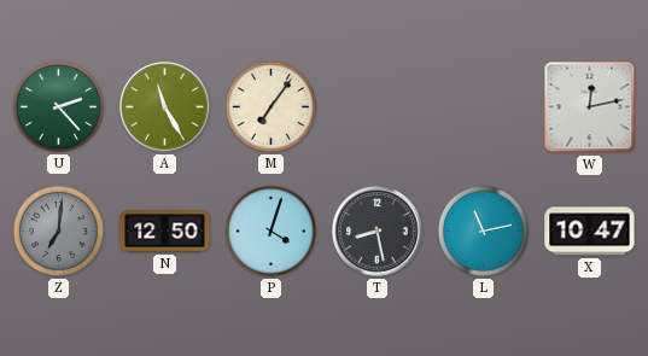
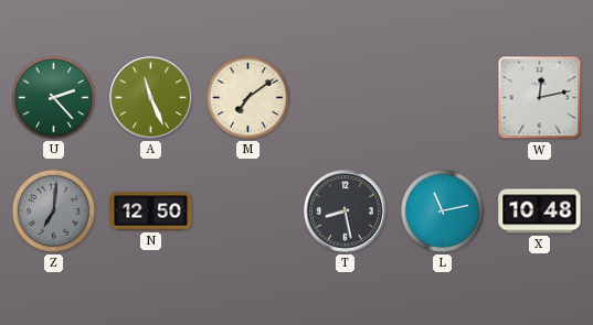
A: 11:25 -> 11:26 (151, 98)
M: 7:06 -> 7:09 (247, 97)
P: 4:03 -> none (270, 230)
X: 10:47 -> 10:48 (540, 212)
